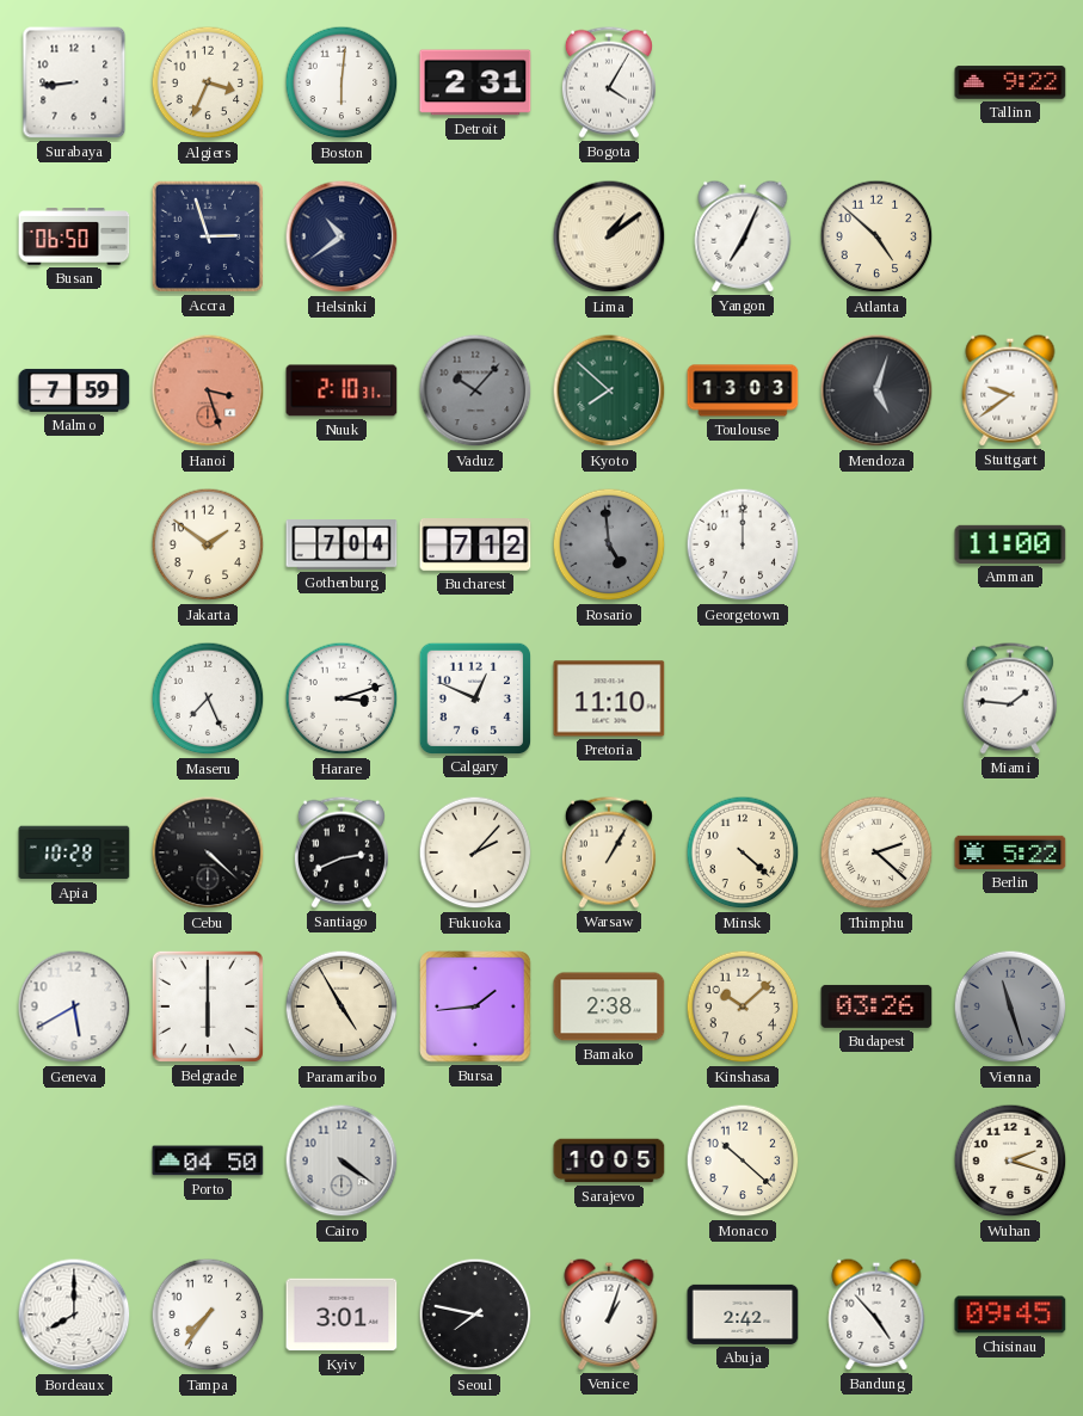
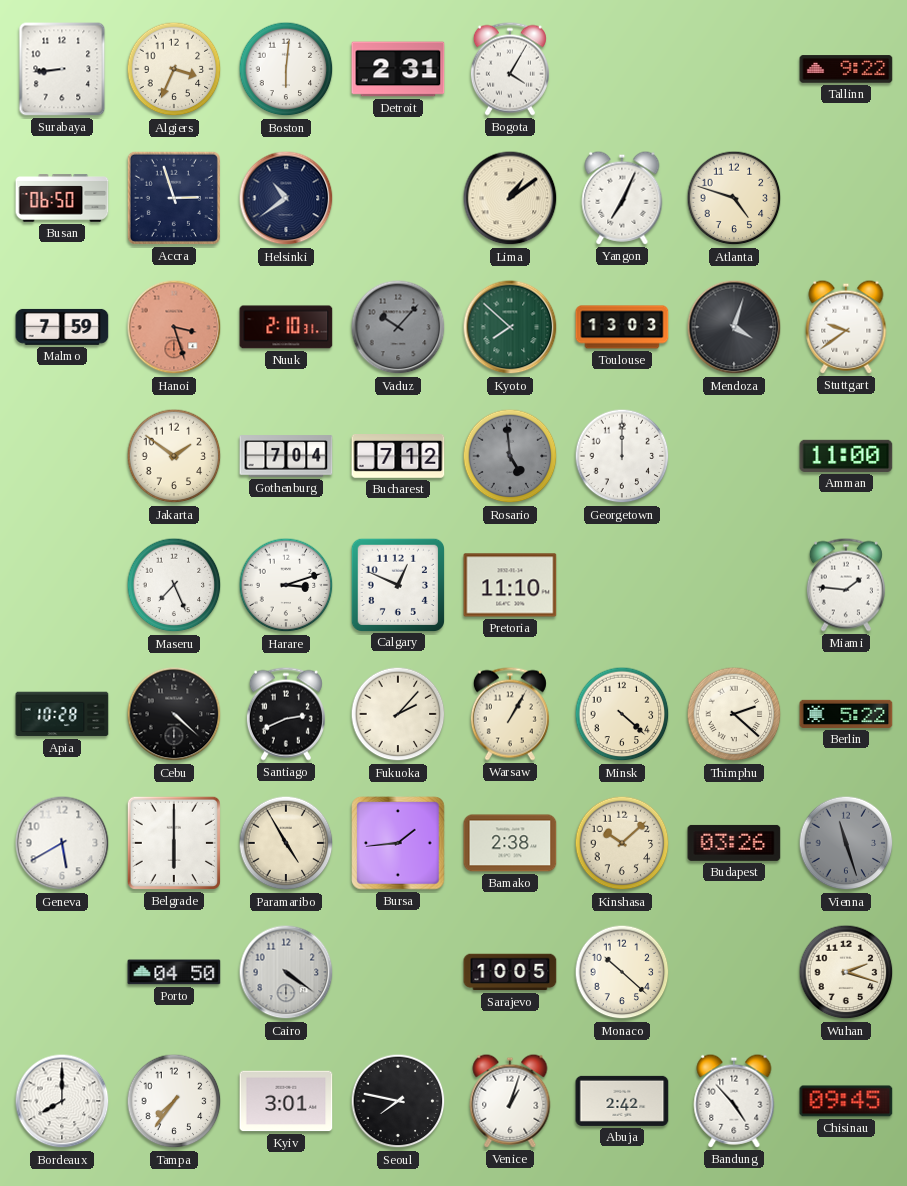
Atlanta: 4:52 -> 4:48 (734, 198)
Mendoza: 5:03 -> 4:03 (734, 327)
